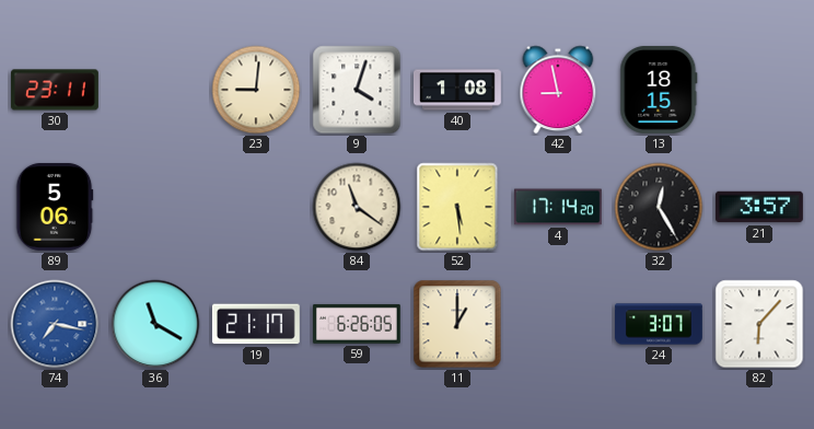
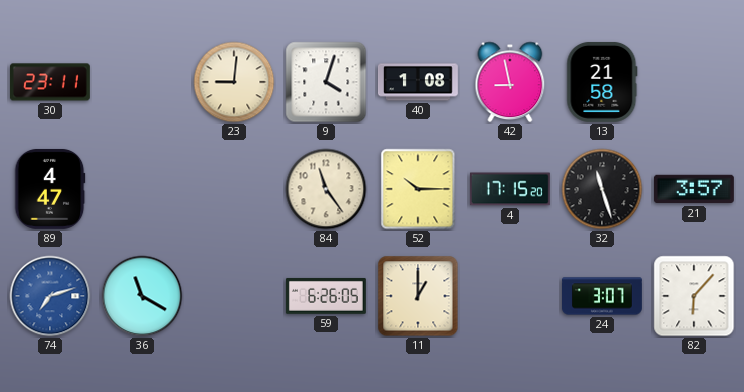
13: 18:15 -> 21:58 (602, 82)
89: 5:06 -> 4:47 (50, 189)
84: 11:21 -> 11:24 (326, 189)
52: 5:29 -> 10:15 (418, 189)
4: 17:14 -> 17:15 (510, 189)
32: 12:25 -> 11:27 (602, 189)
74: 7:17 -> 7:12 (50, 296)
19: 21:17 -> none (256, 324)
